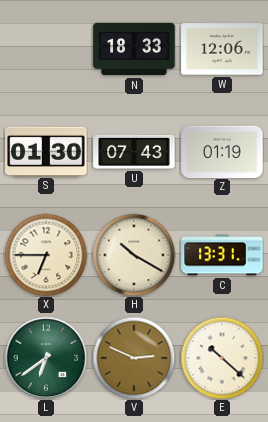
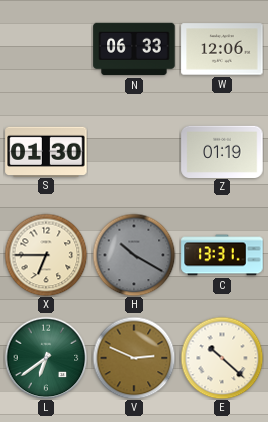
N: 18:33 -> 06:33 (134, 49)
U: 07:43 -> none (134, 152)
H dial: cream -> grey (134, 255)
